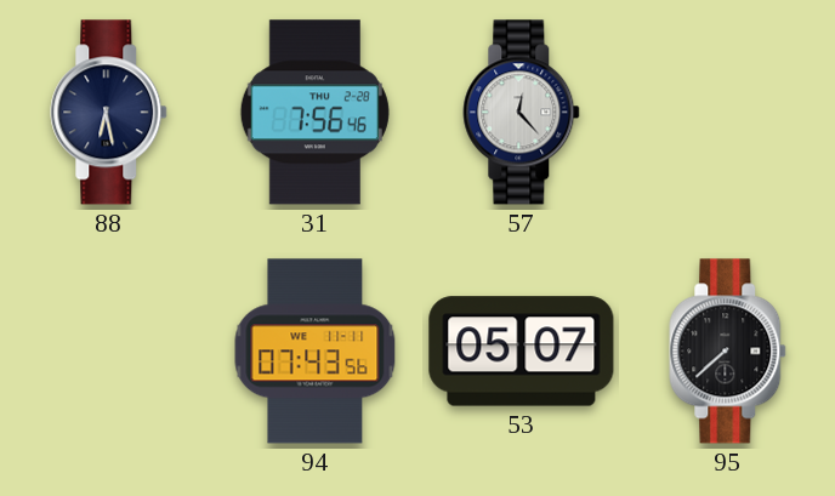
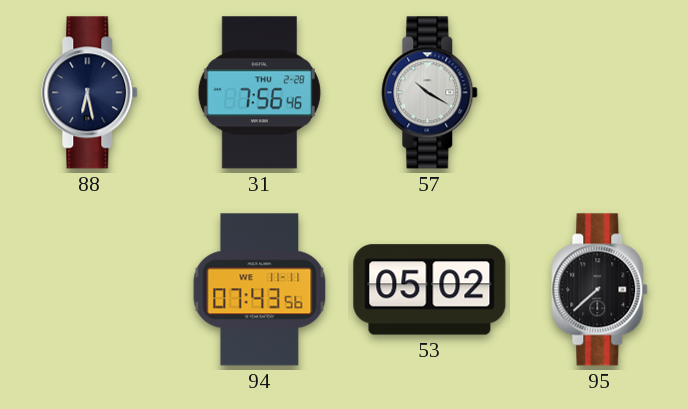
57: 12:23 -> 10:20 (430, 93)
53: 05:07 -> 05:02 (430, 290)
